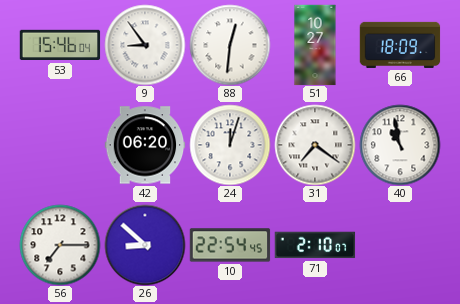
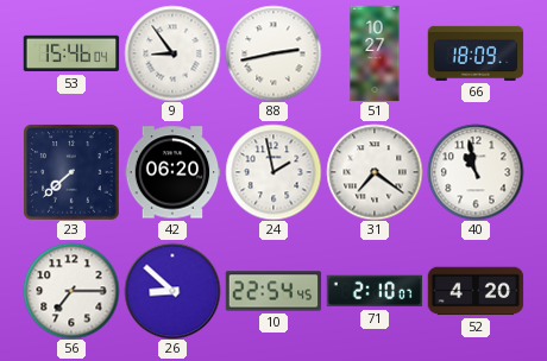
88: 12:31 -> 2:43 (273, 53)
23: none -> 7:38 (71, 172)
24: 12:03 -> 1:58 (273, 172)
52: none -> 4:20 (476, 291)
